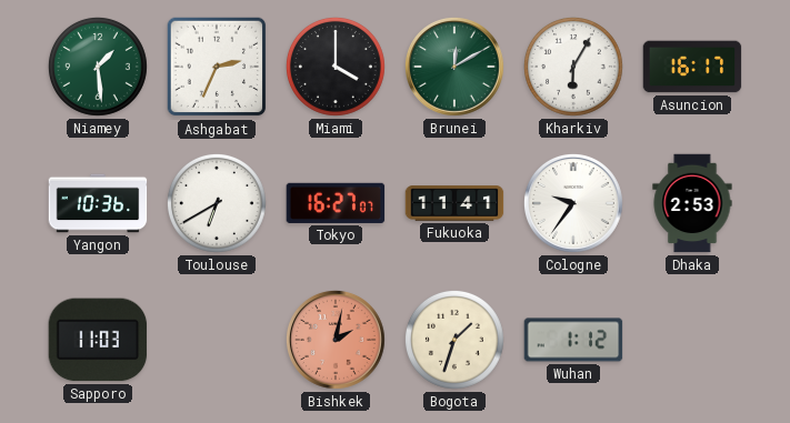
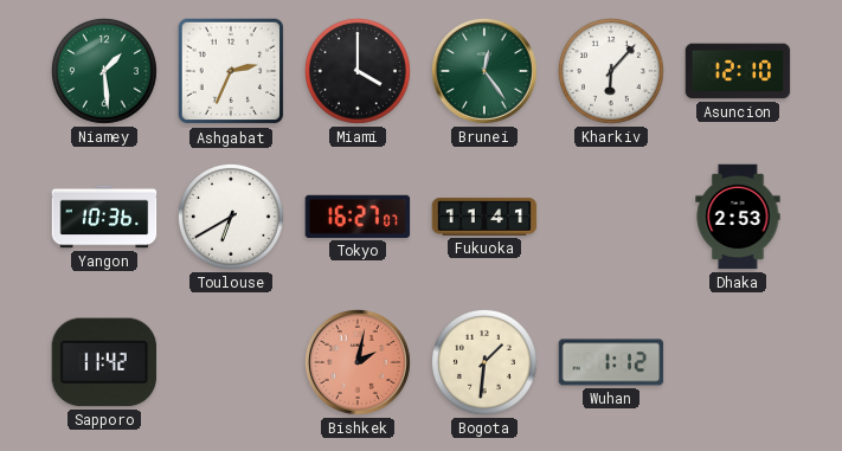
Brunei: 12:10 -> 12:24 (484, 71)
Kharkiv: 6:05 -> 6:07 (611, 71)
Asuncion: 16:17 -> 12:10 (738, 71)
Cologne: 9:36 -> none (573, 203)
Sapporo: 11:03 -> 11:42 (104, 362)
Bogota: 1:33 -> 1:31 (484, 362)
